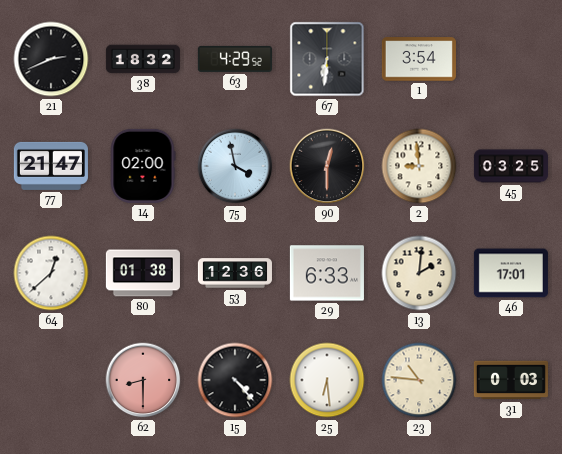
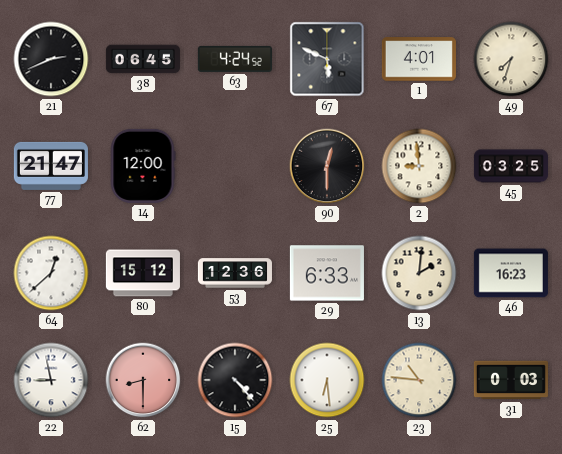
38: 18:32 -> 06:45 (143, 59)
63: 4:29 -> 4:24 (235, 59)
67: 6:31 -> 5:49 (327, 59)
1: 3:54 -> 4:01 (419, 59)
49: none -> 7:33 (511, 59)
14: 02:00 -> 12:00 (143, 166)
75: 3:58 -> none (235, 166)
80: 01:38 -> 15:12 (143, 273)
46: 17:01 -> 16:23 (511, 273)
22: none -> 8:58 (51, 380)
